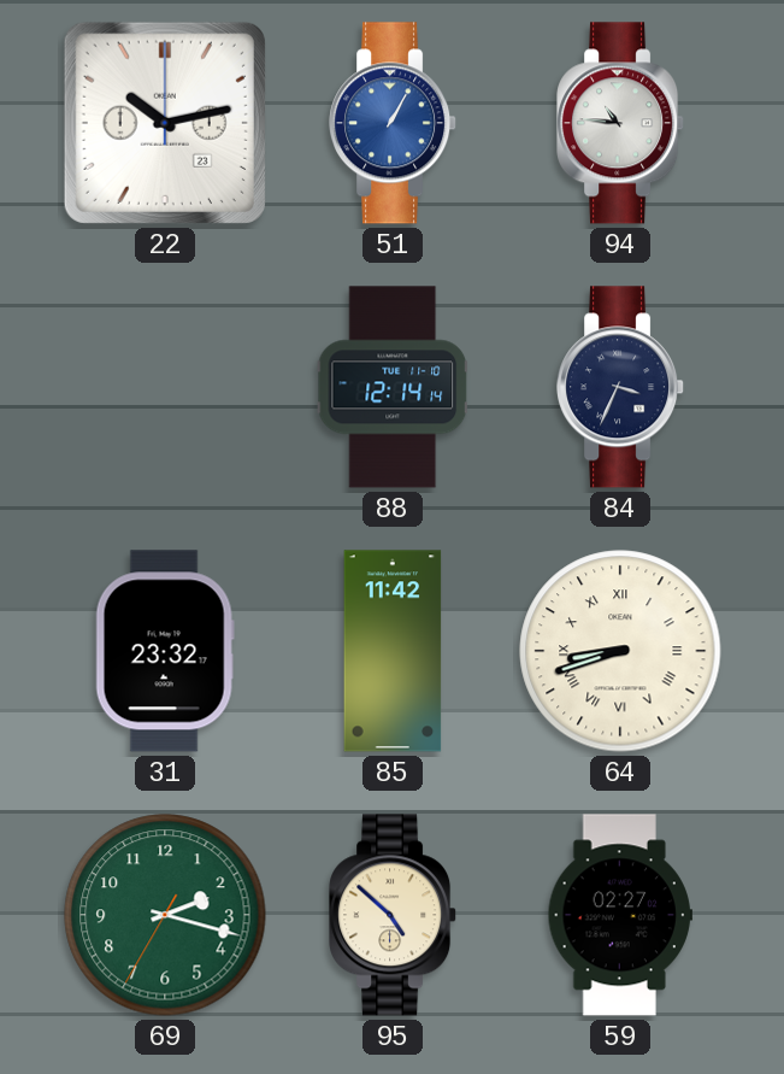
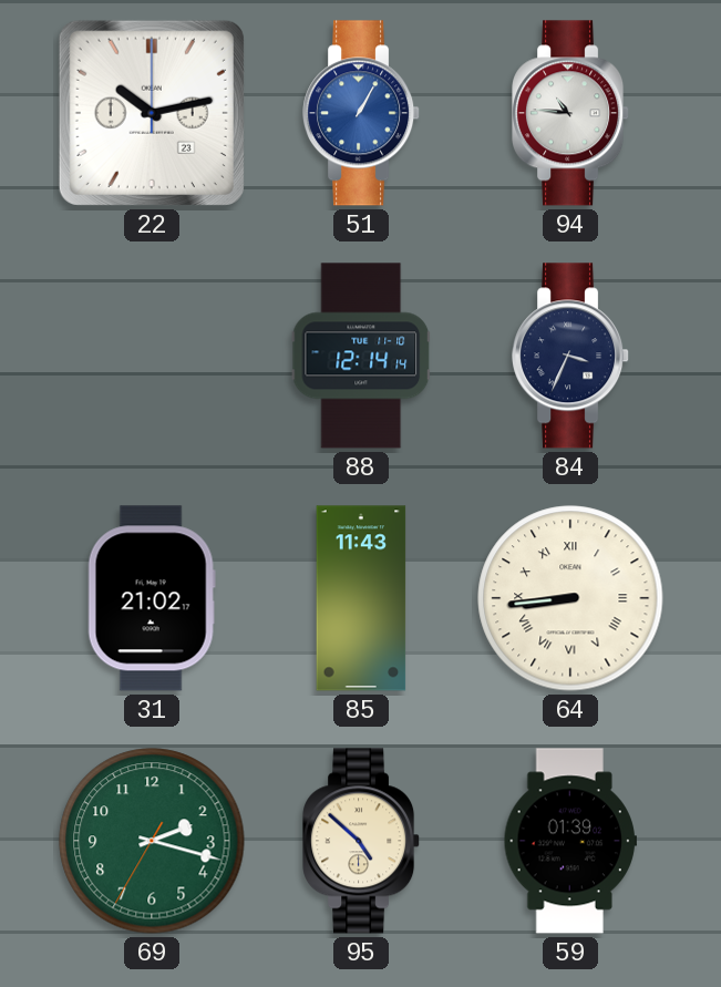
31: 23:32 -> 21:02 (152, 598)
85: 11:42 -> 11:43 (361, 598)
64: 8:42 -> 8:44 (570, 598)
59: 02:27 -> 01:39 (570, 841)
